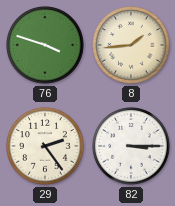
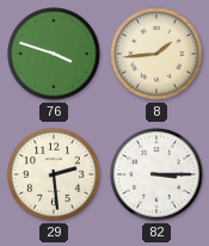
29: 2:24 -> 2:29 (54, 174)
